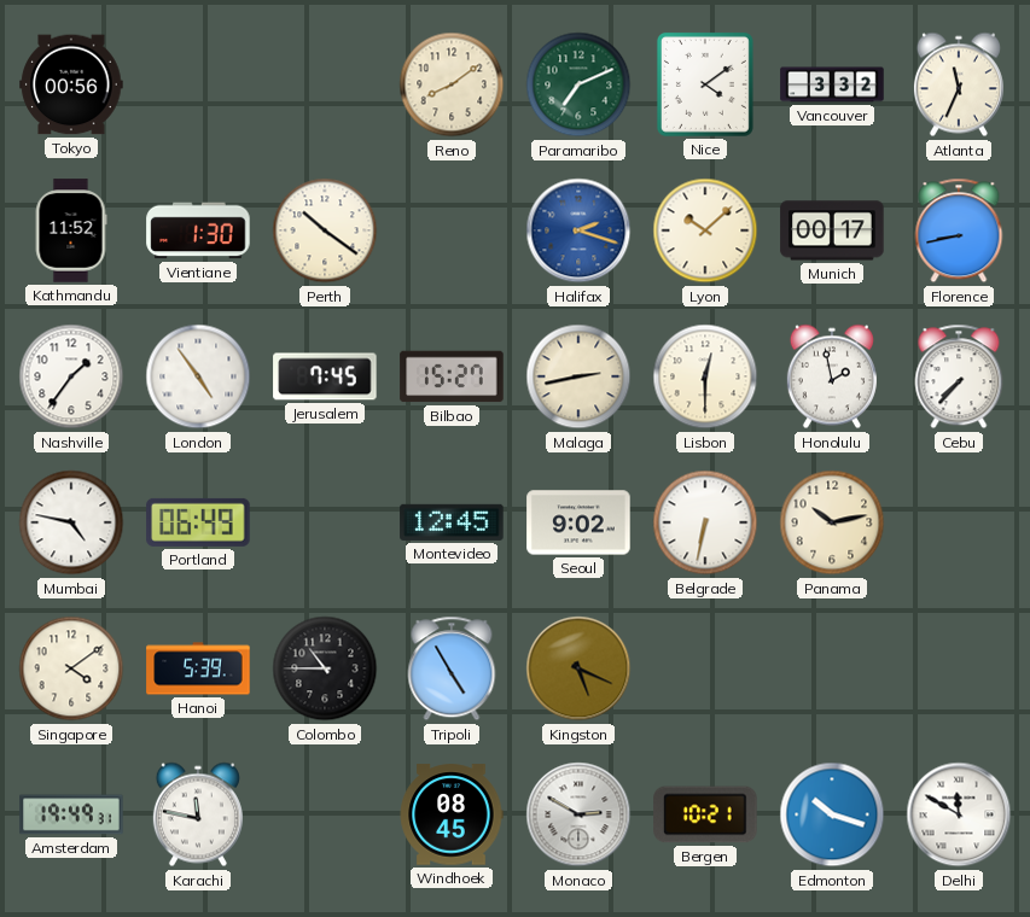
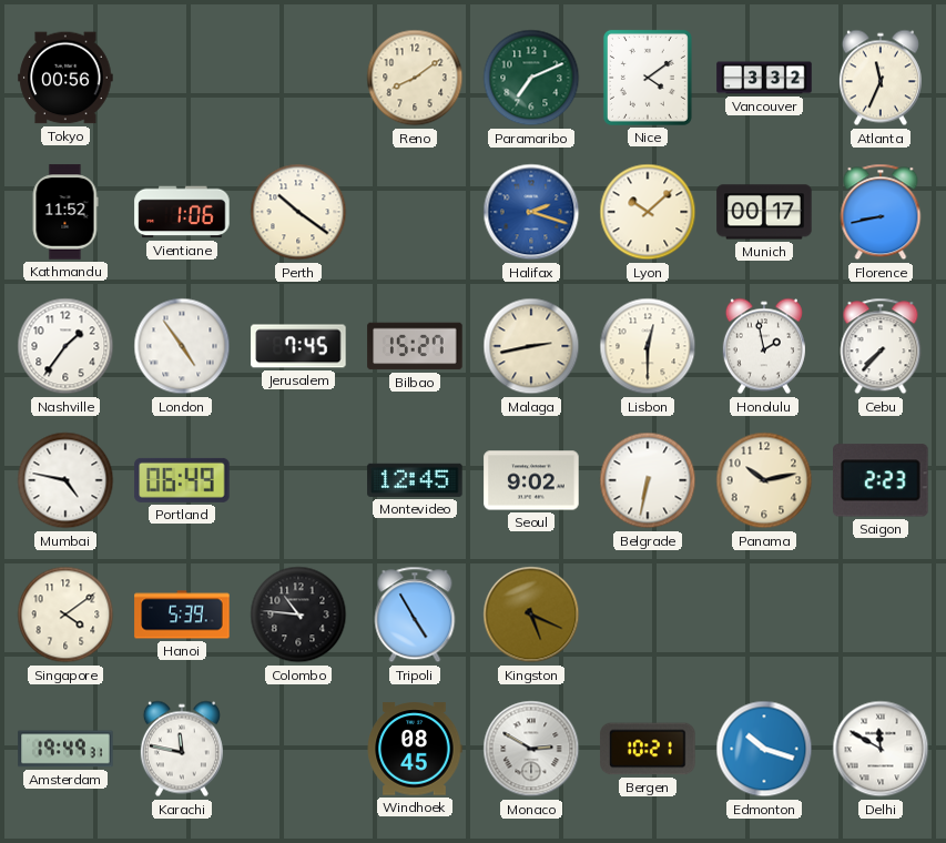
Vientiane: 1:30 -> 1:06 (182, 212)
Saigon: none -> 2:23 (882, 480)
Colombo: 10:45 -> 10:46 (298, 615)
